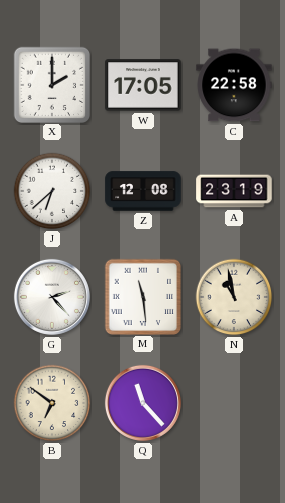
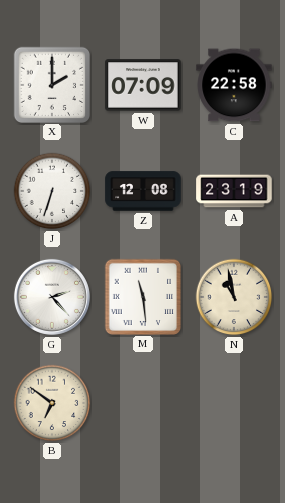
W: 17:05 -> 07:09 (143, 85)
J: 6:38 -> 6:33 (52, 191)
Q: 11:23 -> none (143, 403)
